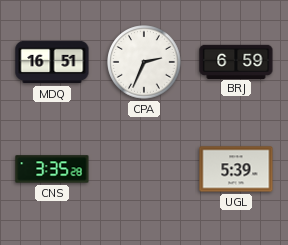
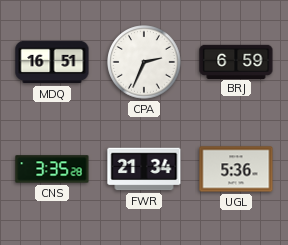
FWR: none -> 21:34 (144, 169)
UGL: 5:39 -> 5:36 (236, 169)
